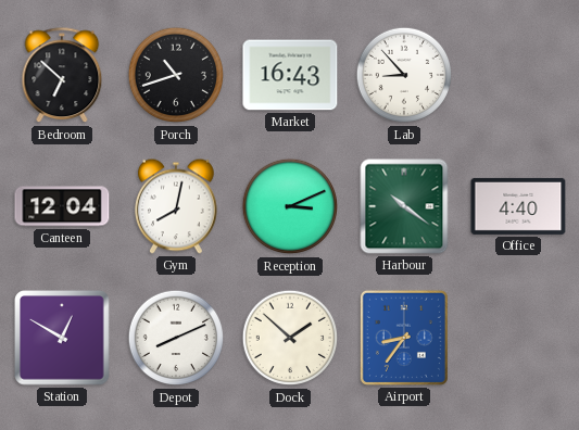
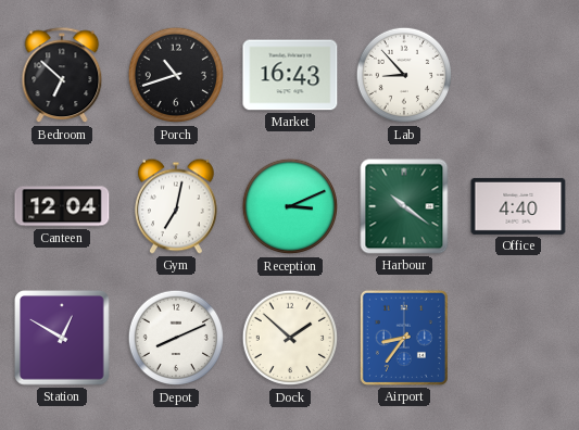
Gym: 8:02 -> 7:02 (177, 206)
